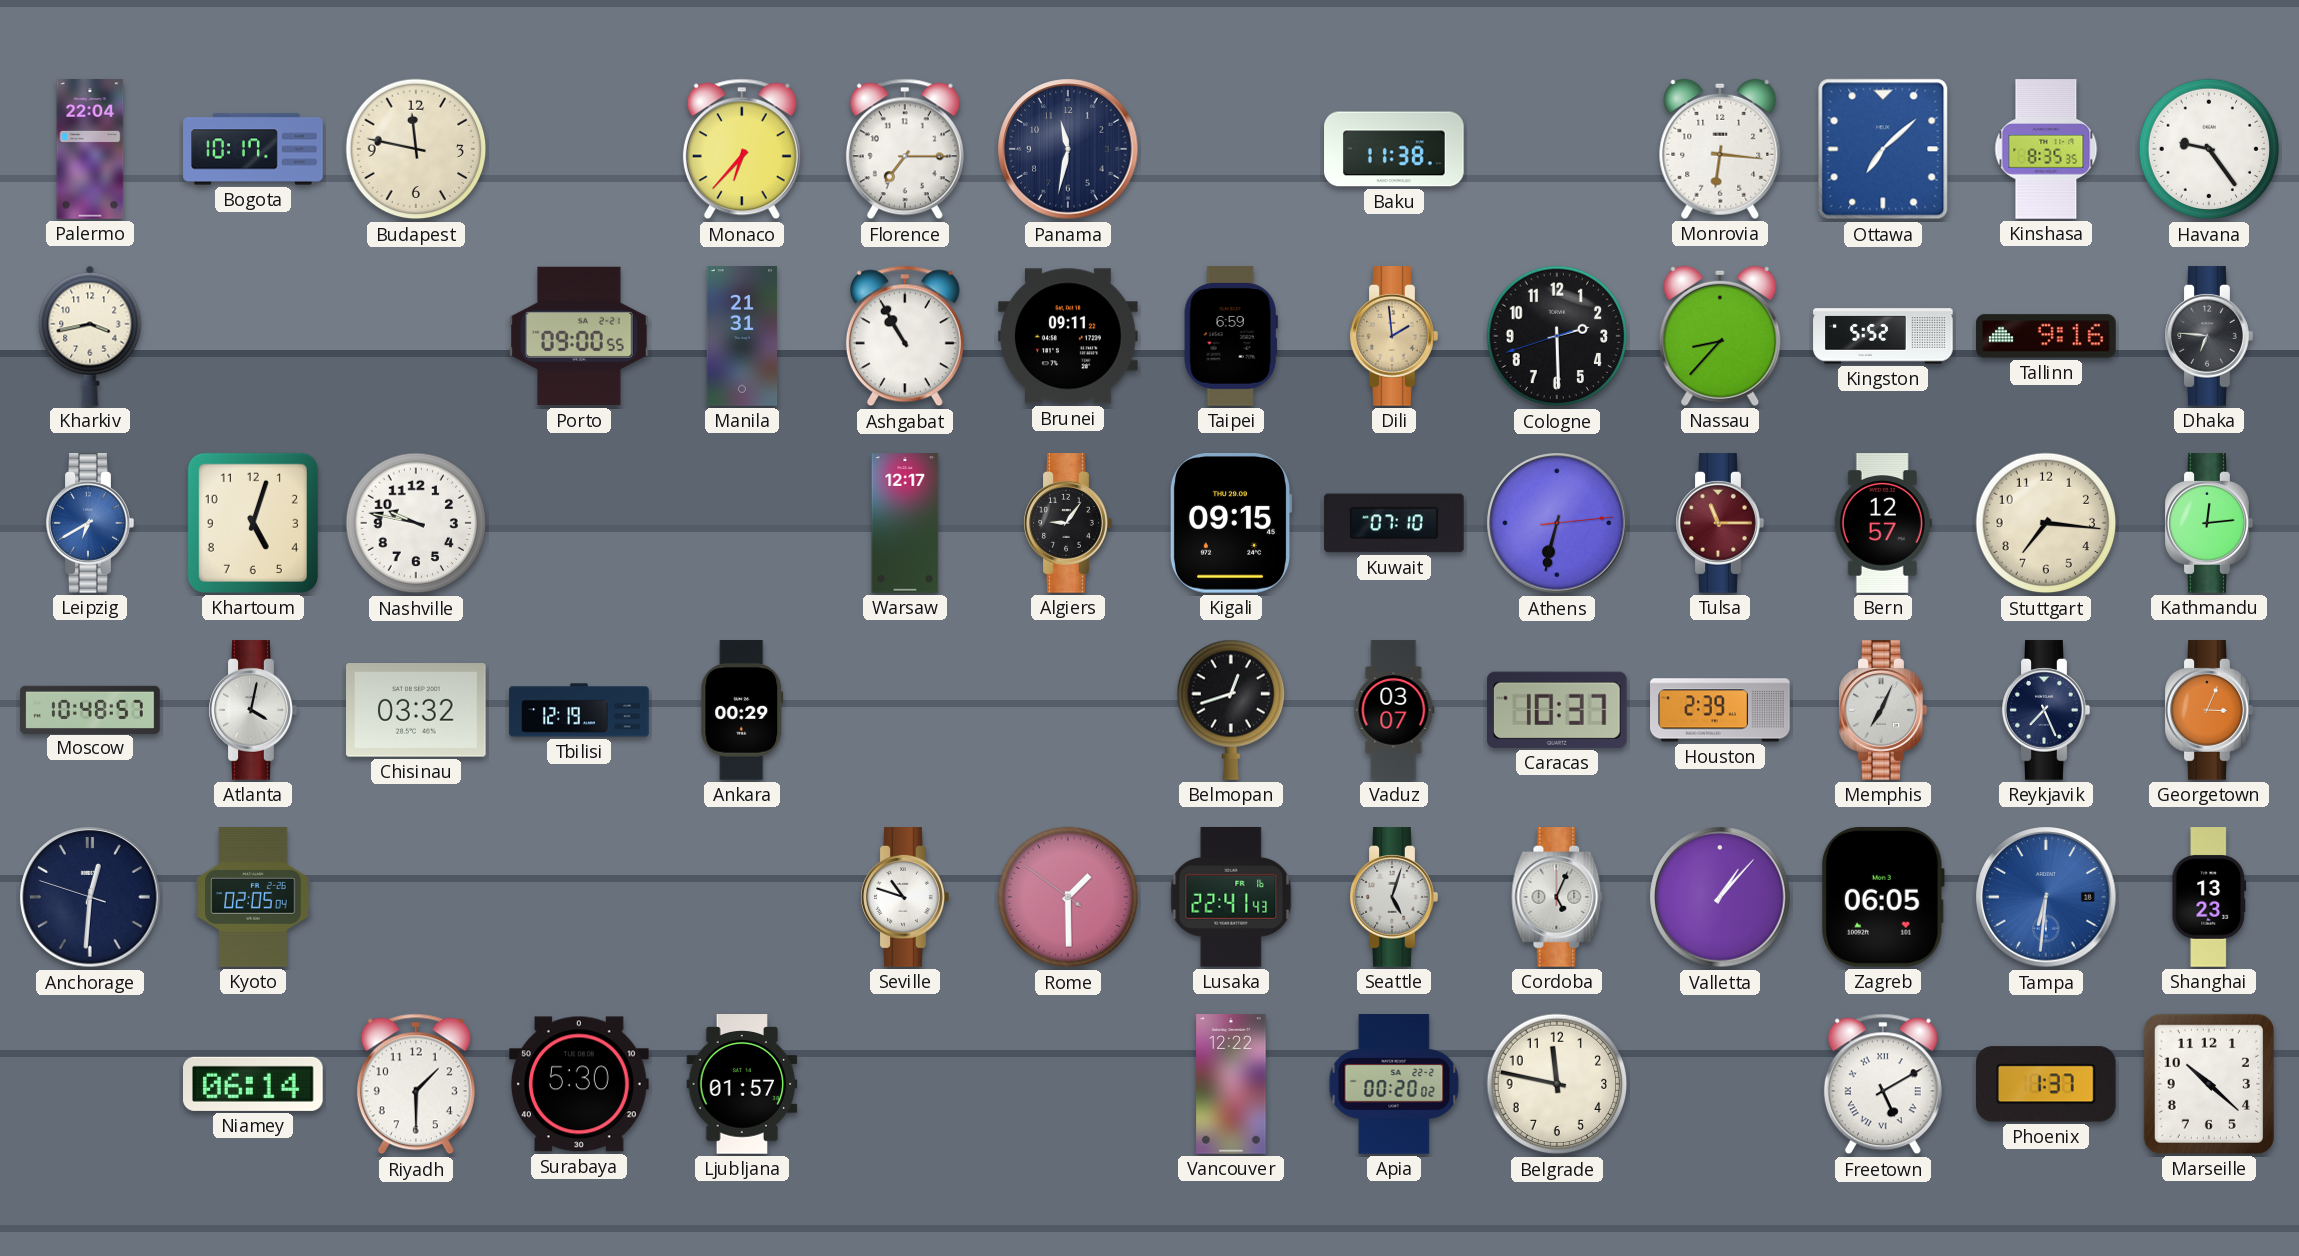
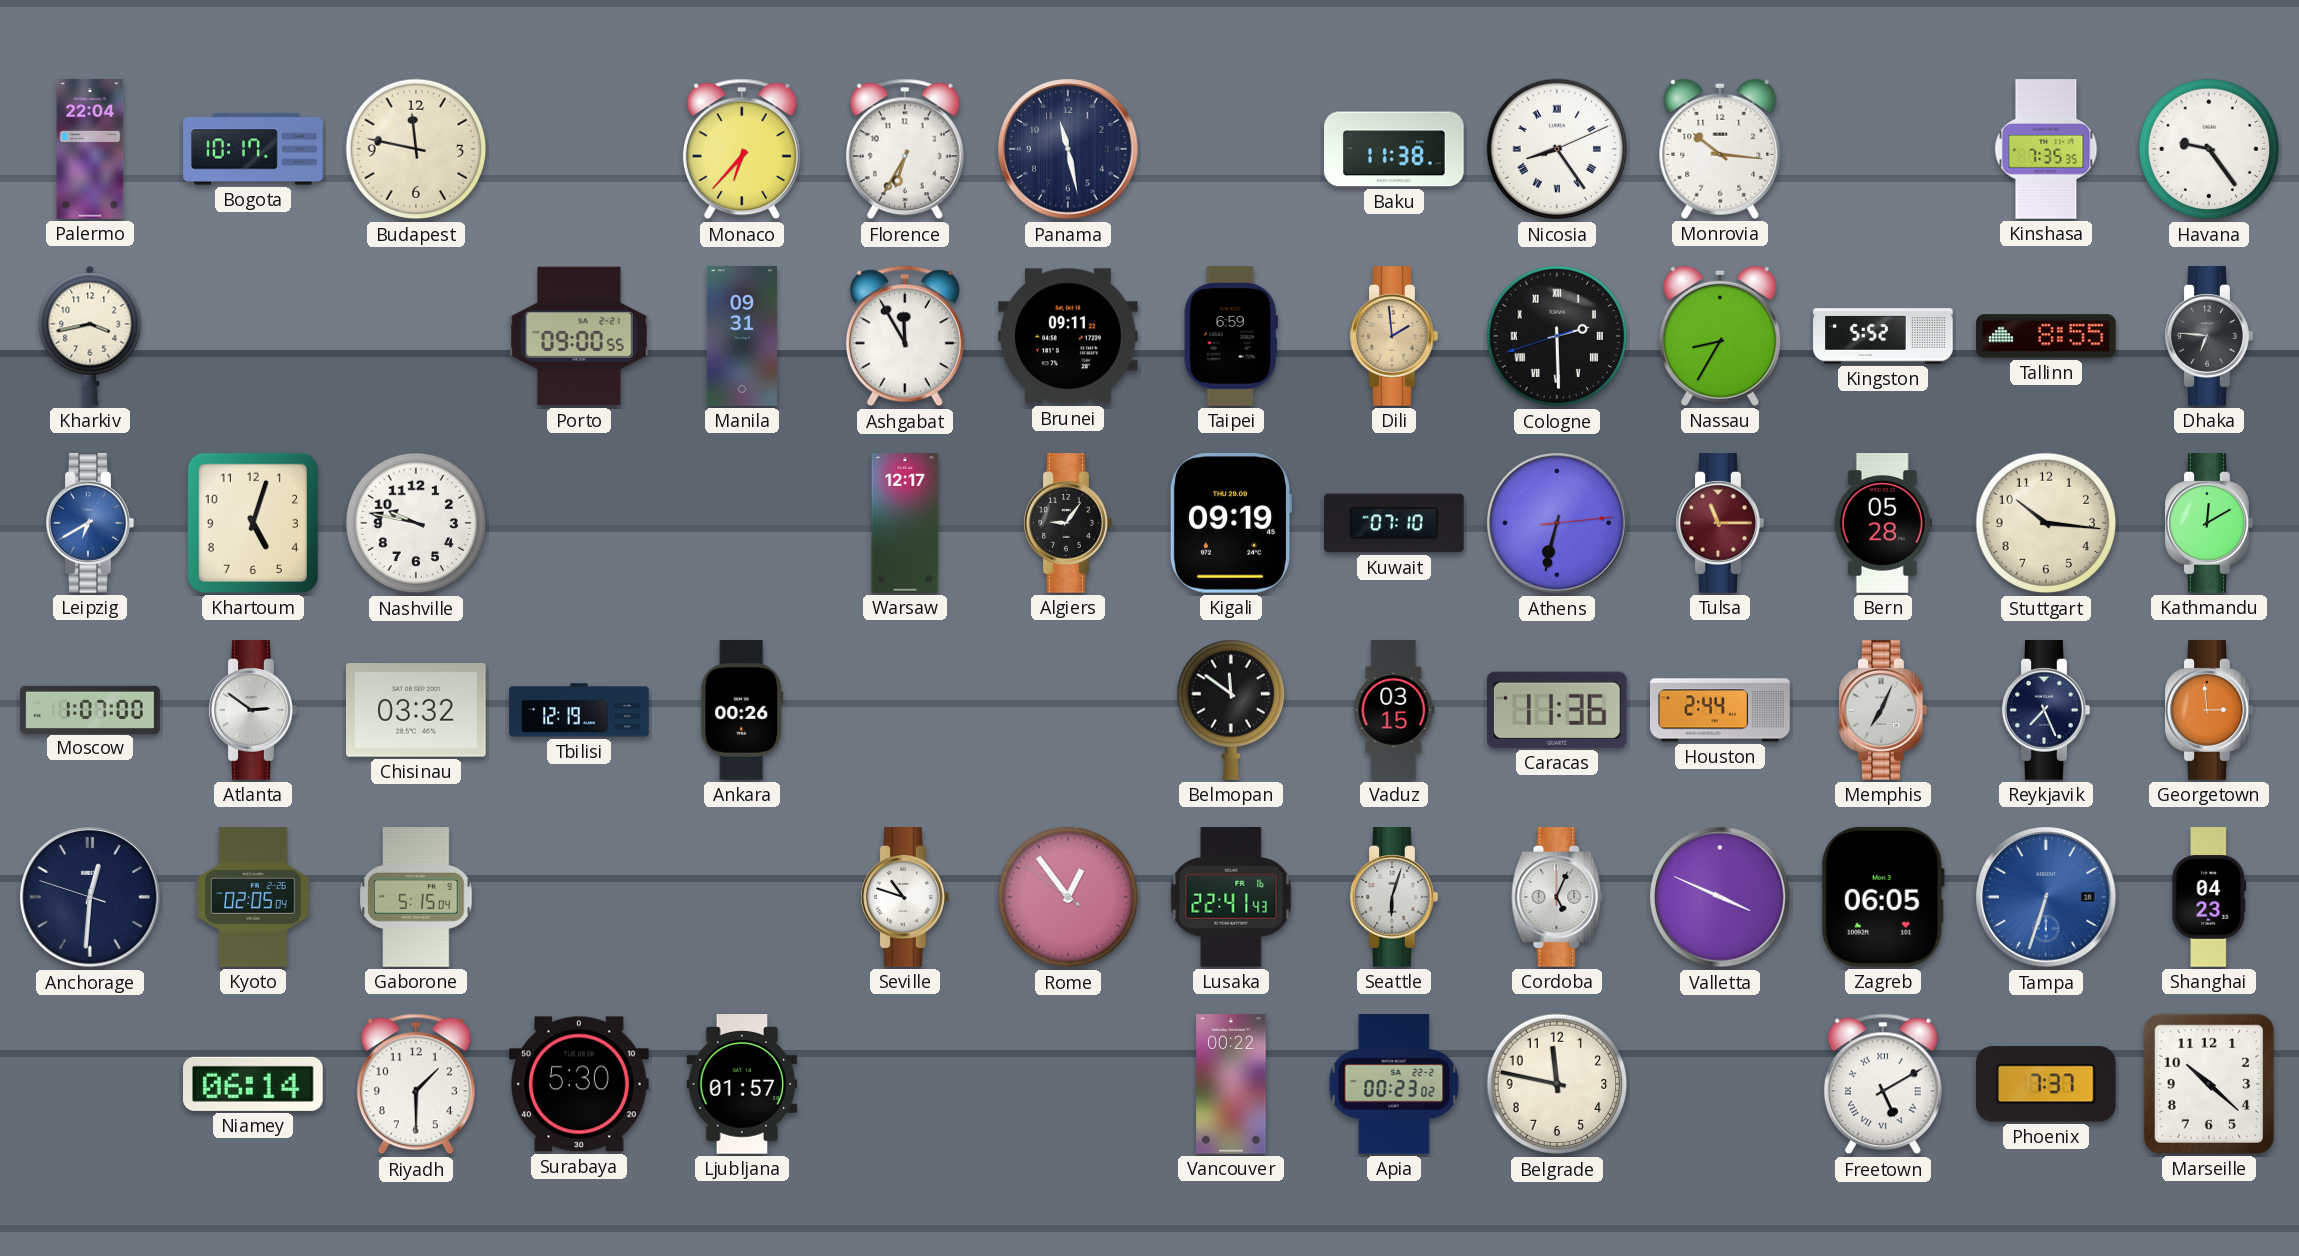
Florence: 7:15 -> 6:35 (905, 149)
Panama: 11:32 -> 11:28 (1068, 149)
Nicosia: none -> 8:24 (1557, 149)
Monrovia: 6:16 -> 10:16 (1720, 149)
Ottawa: 7:08 -> none (1883, 149)
Kinshasa: 8:35 -> 7:35 (2046, 149)
Manila: 21:31 -> 09:31 (742, 336)
Ashgabat: 10:55 -> 11:55 (905, 336)
Cologne numerals: Arabic -> Roman (1557, 336)
Nassau: 8:37 -> 8:35 (1720, 336)
Tallinn: 9:16 -> 8:55 (2046, 336)
Kigali: 09:15 -> 09:19 (1231, 524)
Bern: 12:57 -> 05:28 (1883, 523)
Stuttgart: 7:16 -> 10:16 (2046, 523)
Kathmandu: 12:14 -> 12:10 (2209, 523)
Moscow: 10:48 -> 1:07 (90, 709)
Atlanta: 4:02 -> 2:51 (253, 710)
Ankara: 00:29 -> 00:26 (742, 710)
Belmopan: 12:42 -> 11:51 (1230, 710)
Vaduz: 03:07 -> 03:15 (1394, 710)
Caracas: 10:37 -> 11:36 (1557, 710)
Houston: 2:39 -> 2:44 (1720, 710)
Georgetown: 3:04 -> 2:59 (2209, 710)
Gaborone: none -> 5:15 (416, 897)
Rome: 1:29 -> 12:53 (1068, 897)
Seattle: 5:03 -> 6:03 (1394, 897)
Valletta: 1:07 -> 3:49 (1720, 897)
Tampa: 6:31 -> 6:33 (2046, 897)
Shanghai: 13:23 -> 04:23 (2209, 897)
Vancouver: 12:22 -> 00:22 (1231, 1084)
Apia: 00:20 -> 00:23 (1394, 1084)
Phoenix: 1:37 -> 7:37 (2047, 1084)
